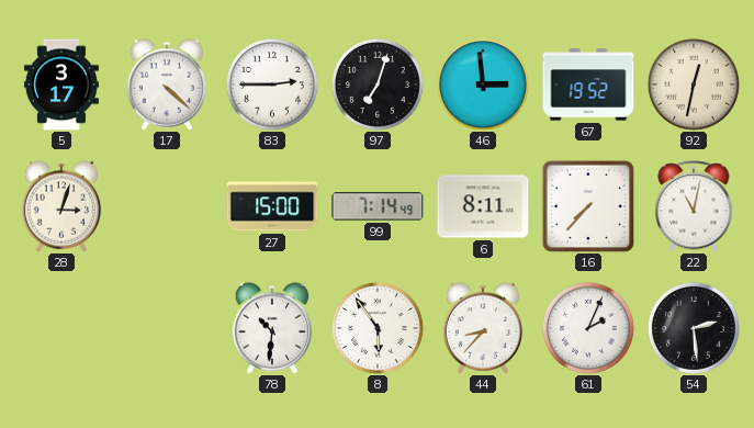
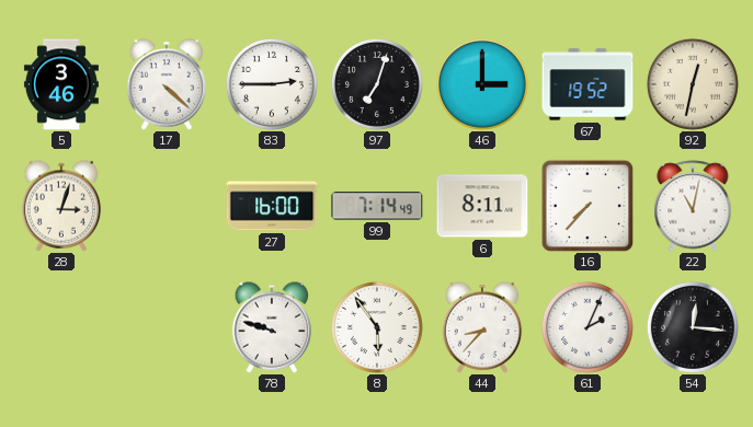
5: 3:17 -> 3:46 (61, 84)
46: 2:59 -> 3:00 (482, 84)
27: 15:00 -> 16:00 (272, 206)
78: 10:31 -> 9:48 (272, 327)
54: 2:29 -> 12:16 (693, 327)
